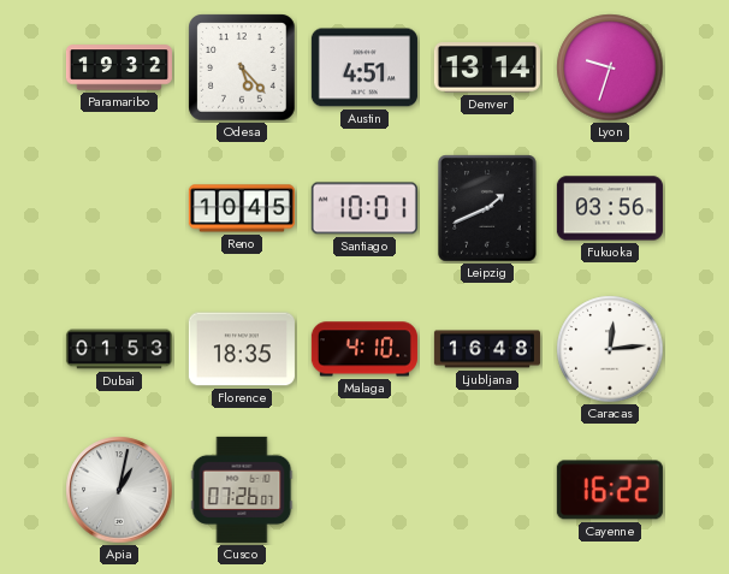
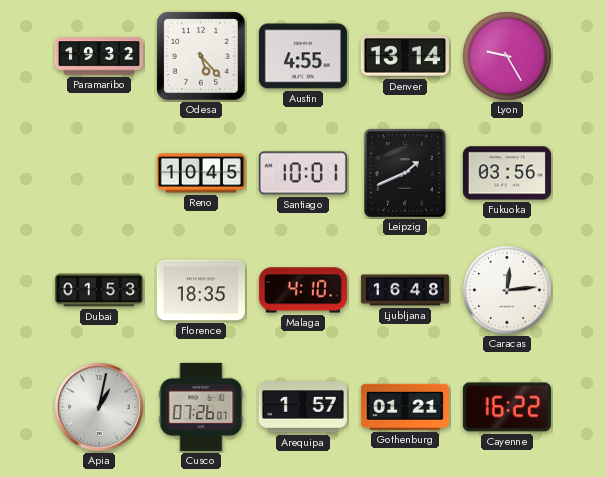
Austin: 4:51 -> 4:55 (303, 56)
Lyon: 9:33 -> 9:25 (507, 56)
Arequipa: none -> 1:57 (303, 407)
Gothenburg: none -> 01:21 (405, 407)
